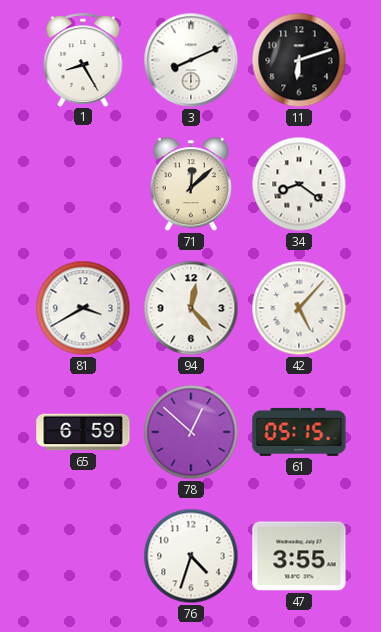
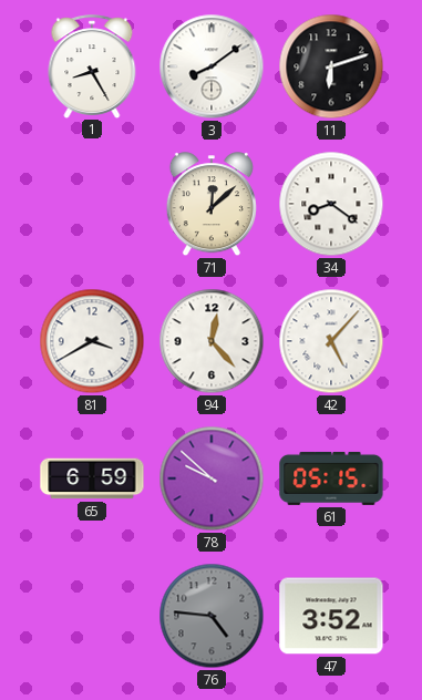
3: 8:11 -> 8:09 (212, 66)
78: 12:52 -> 9:52 (212, 478)
76: 4:33 -> 4:46 (212, 616)
76 dial: white -> grey (212, 616)
47: 3:55 -> 3:52 (331, 616)
